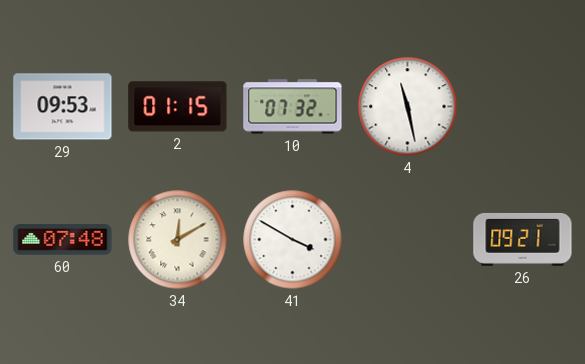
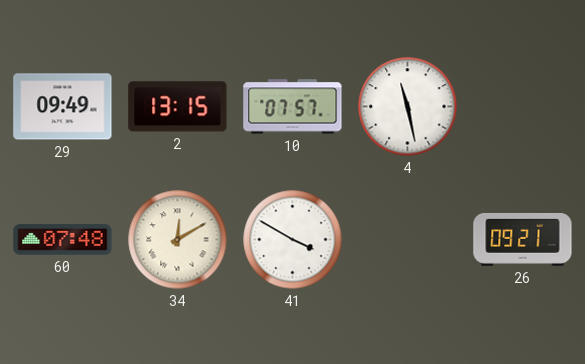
29: 09:53 -> 09:49 (63, 107)
2: 01:15 -> 13:15 (178, 107)
10: 07:32 -> 07:57 (293, 107)
